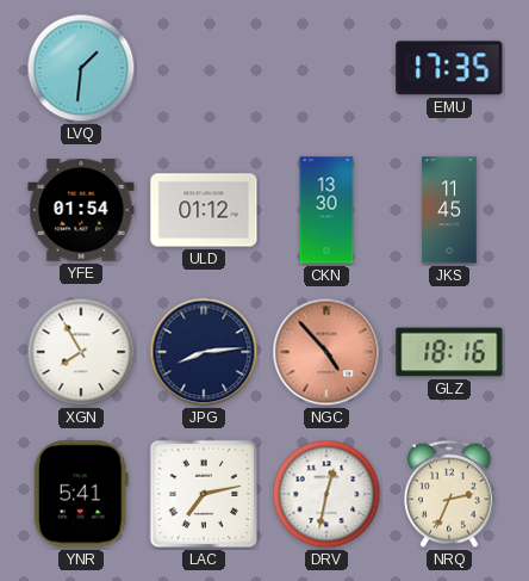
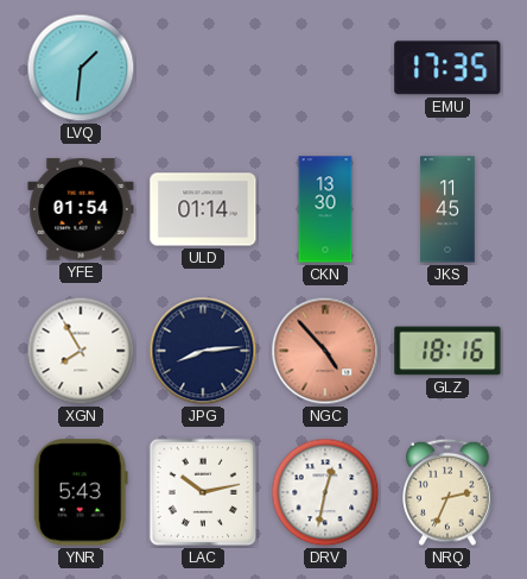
ULD: 01:12 -> 01:14 (203, 209)
YNR: 5:41 -> 5:43 (81, 492)
LAC: 7:13 -> 10:13 (203, 492)
